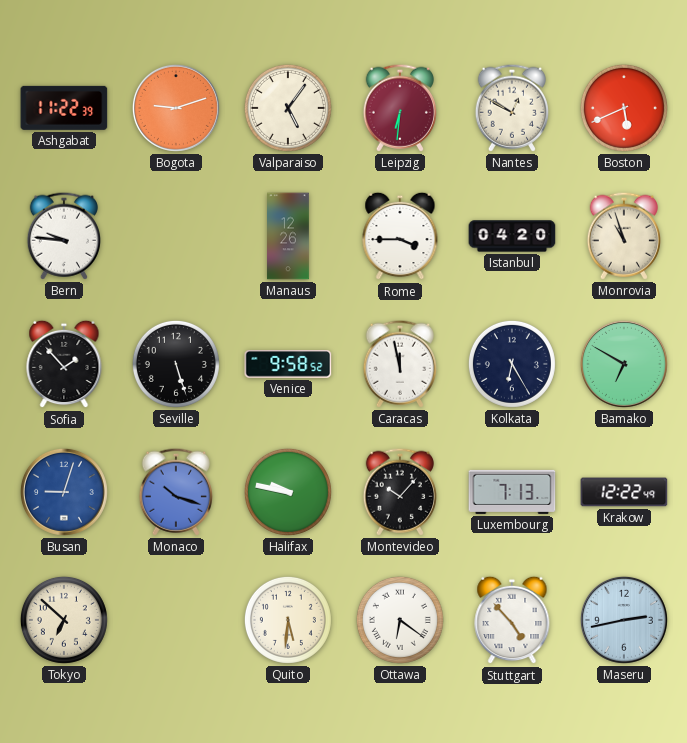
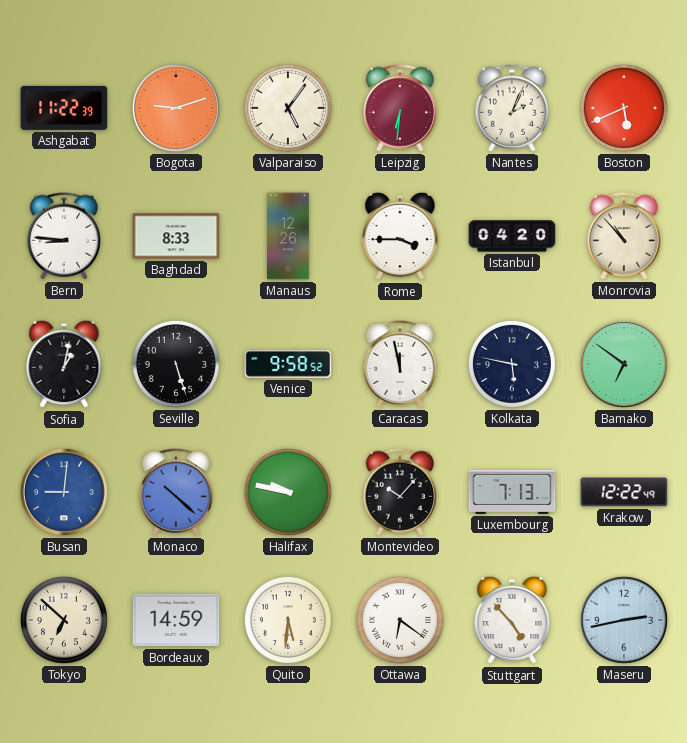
Nantes: 12:50 -> 2:04 (512, 108)
Bern: 9:46 -> 8:46 (64, 236)
Baghdad: none -> 8:33 (176, 236)
Monrovia: 10:57 -> 10:53 (624, 236)
Sofia: 1:53 -> 1:02 (64, 364)
Kolkata: 6:25 -> 5:47 (512, 364)
Bamako: 6:50 -> 6:51 (624, 364)
Busan: 9:03 -> 9:01 (64, 492)
Monaco: 10:18 -> 10:22 (176, 492)
Bordeaux: none -> 14:59 (176, 620)
